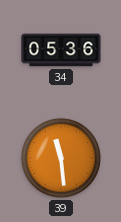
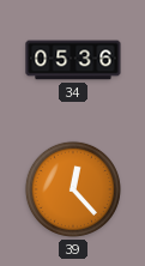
39: 11:29 -> 12:23 (73, 189)
